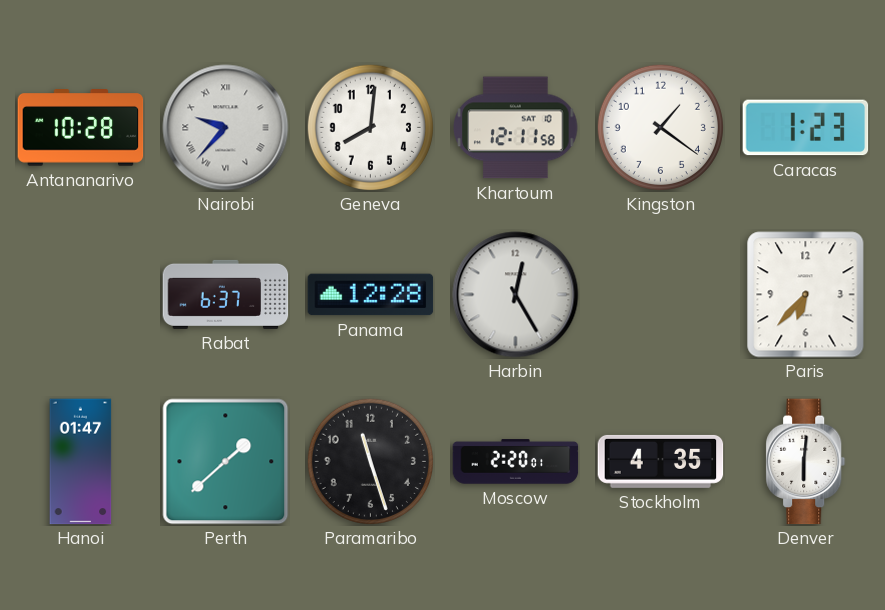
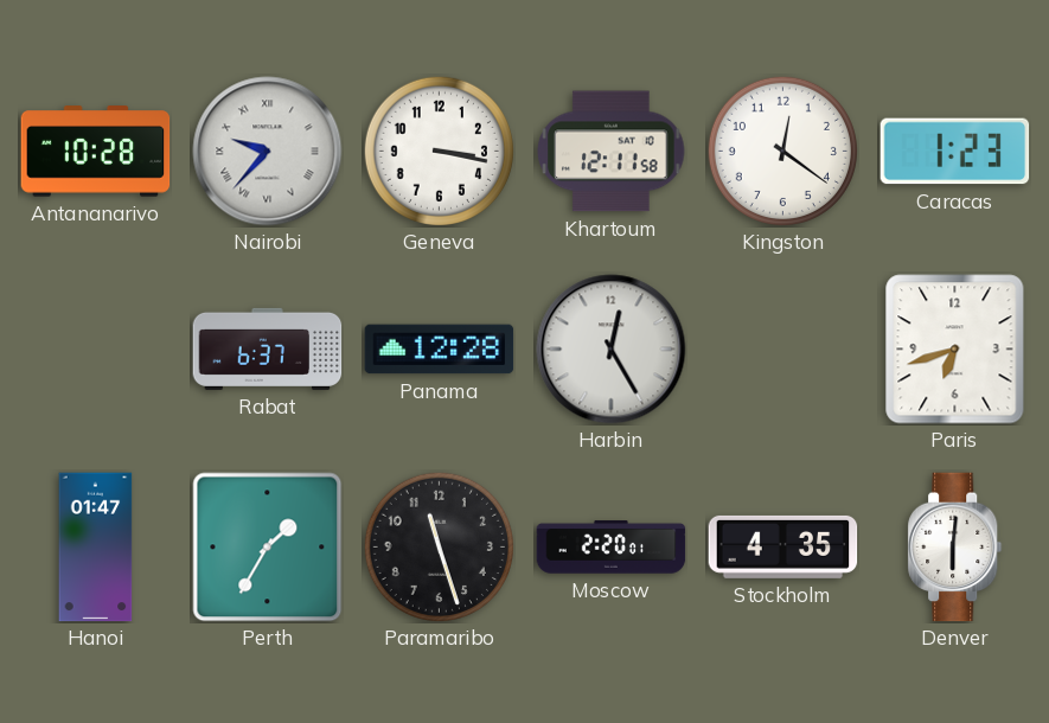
Geneva: 8:01 -> 3:17 (439, 151)
Kingston: 1:21 -> 12:21 (782, 151)
Paris: 6:37 -> 6:42 (955, 350)
Perth: 1:38 -> 1:35 (268, 548)
